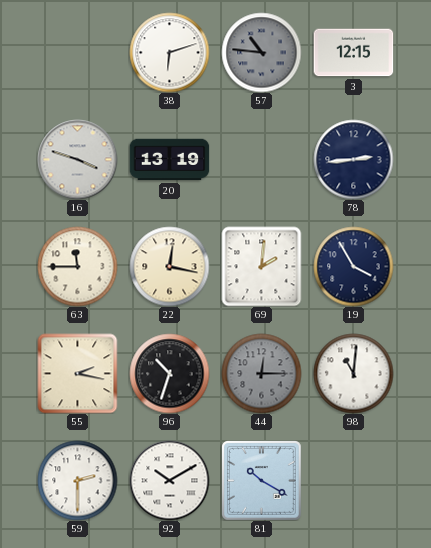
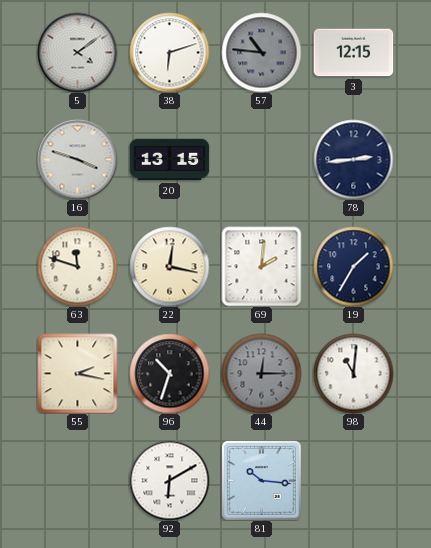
5: none -> 4:09 (77, 52)
20: 13:19 -> 13:15 (169, 160)
63: 11:45 -> 11:48 (77, 266)
19: 3:55 -> 1:35 (353, 266)
59: 2:30 -> none (77, 480)
92: 10:10 -> 6:10 (169, 480)
81: 10:20 -> 10:16 (262, 481)
